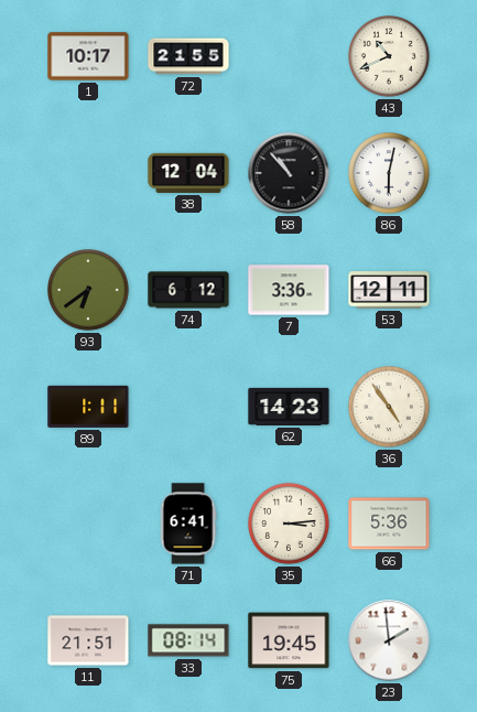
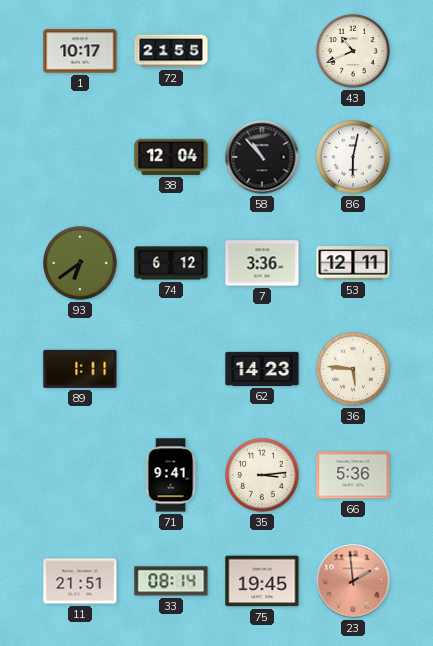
36: 4:54 -> 5:46 (354, 370)
71: 6:41 -> 9:41 (171, 475)
23 dial: white -> salmon (353, 581)
